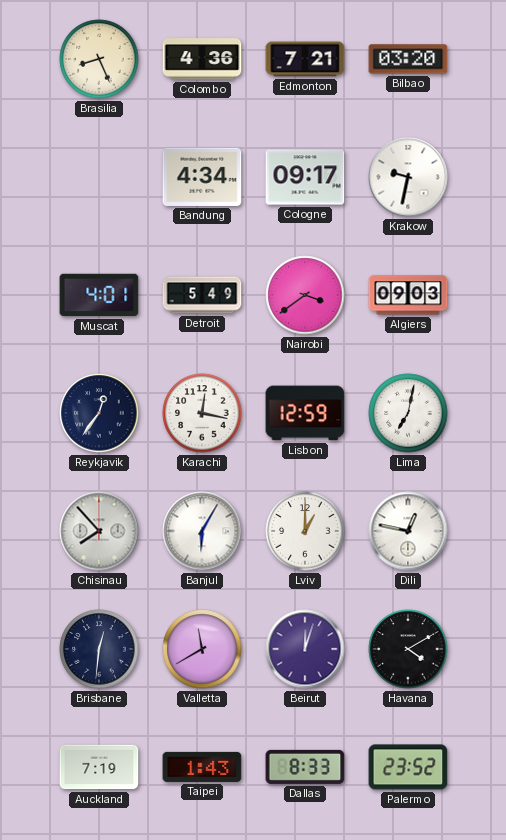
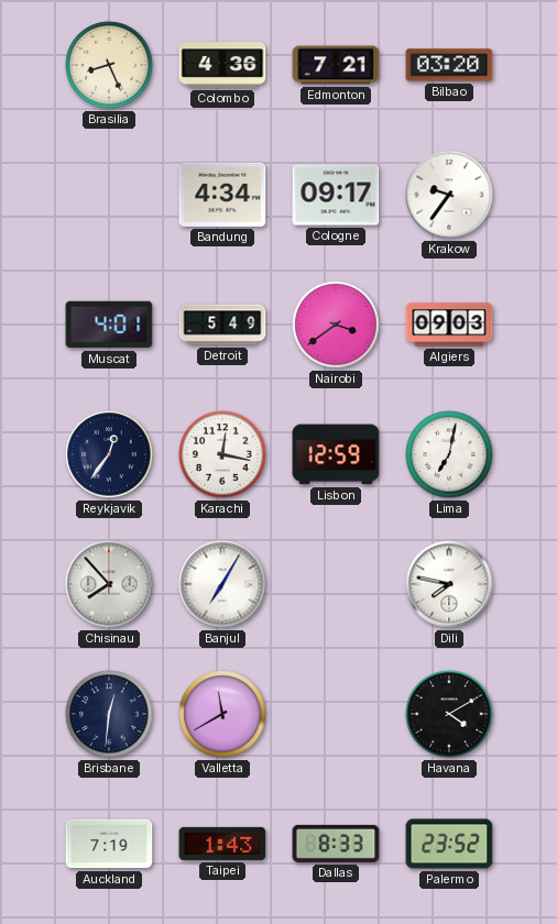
Krakow: 9:32 -> 9:36 (449, 195)
Banjul: 6:05 -> 7:05 (222, 584)
Lviv: 1:00 -> none (305, 531)
Dili: 12:47 -> 7:47 (449, 584)
Beirut: 12:03 -> none (305, 649)
